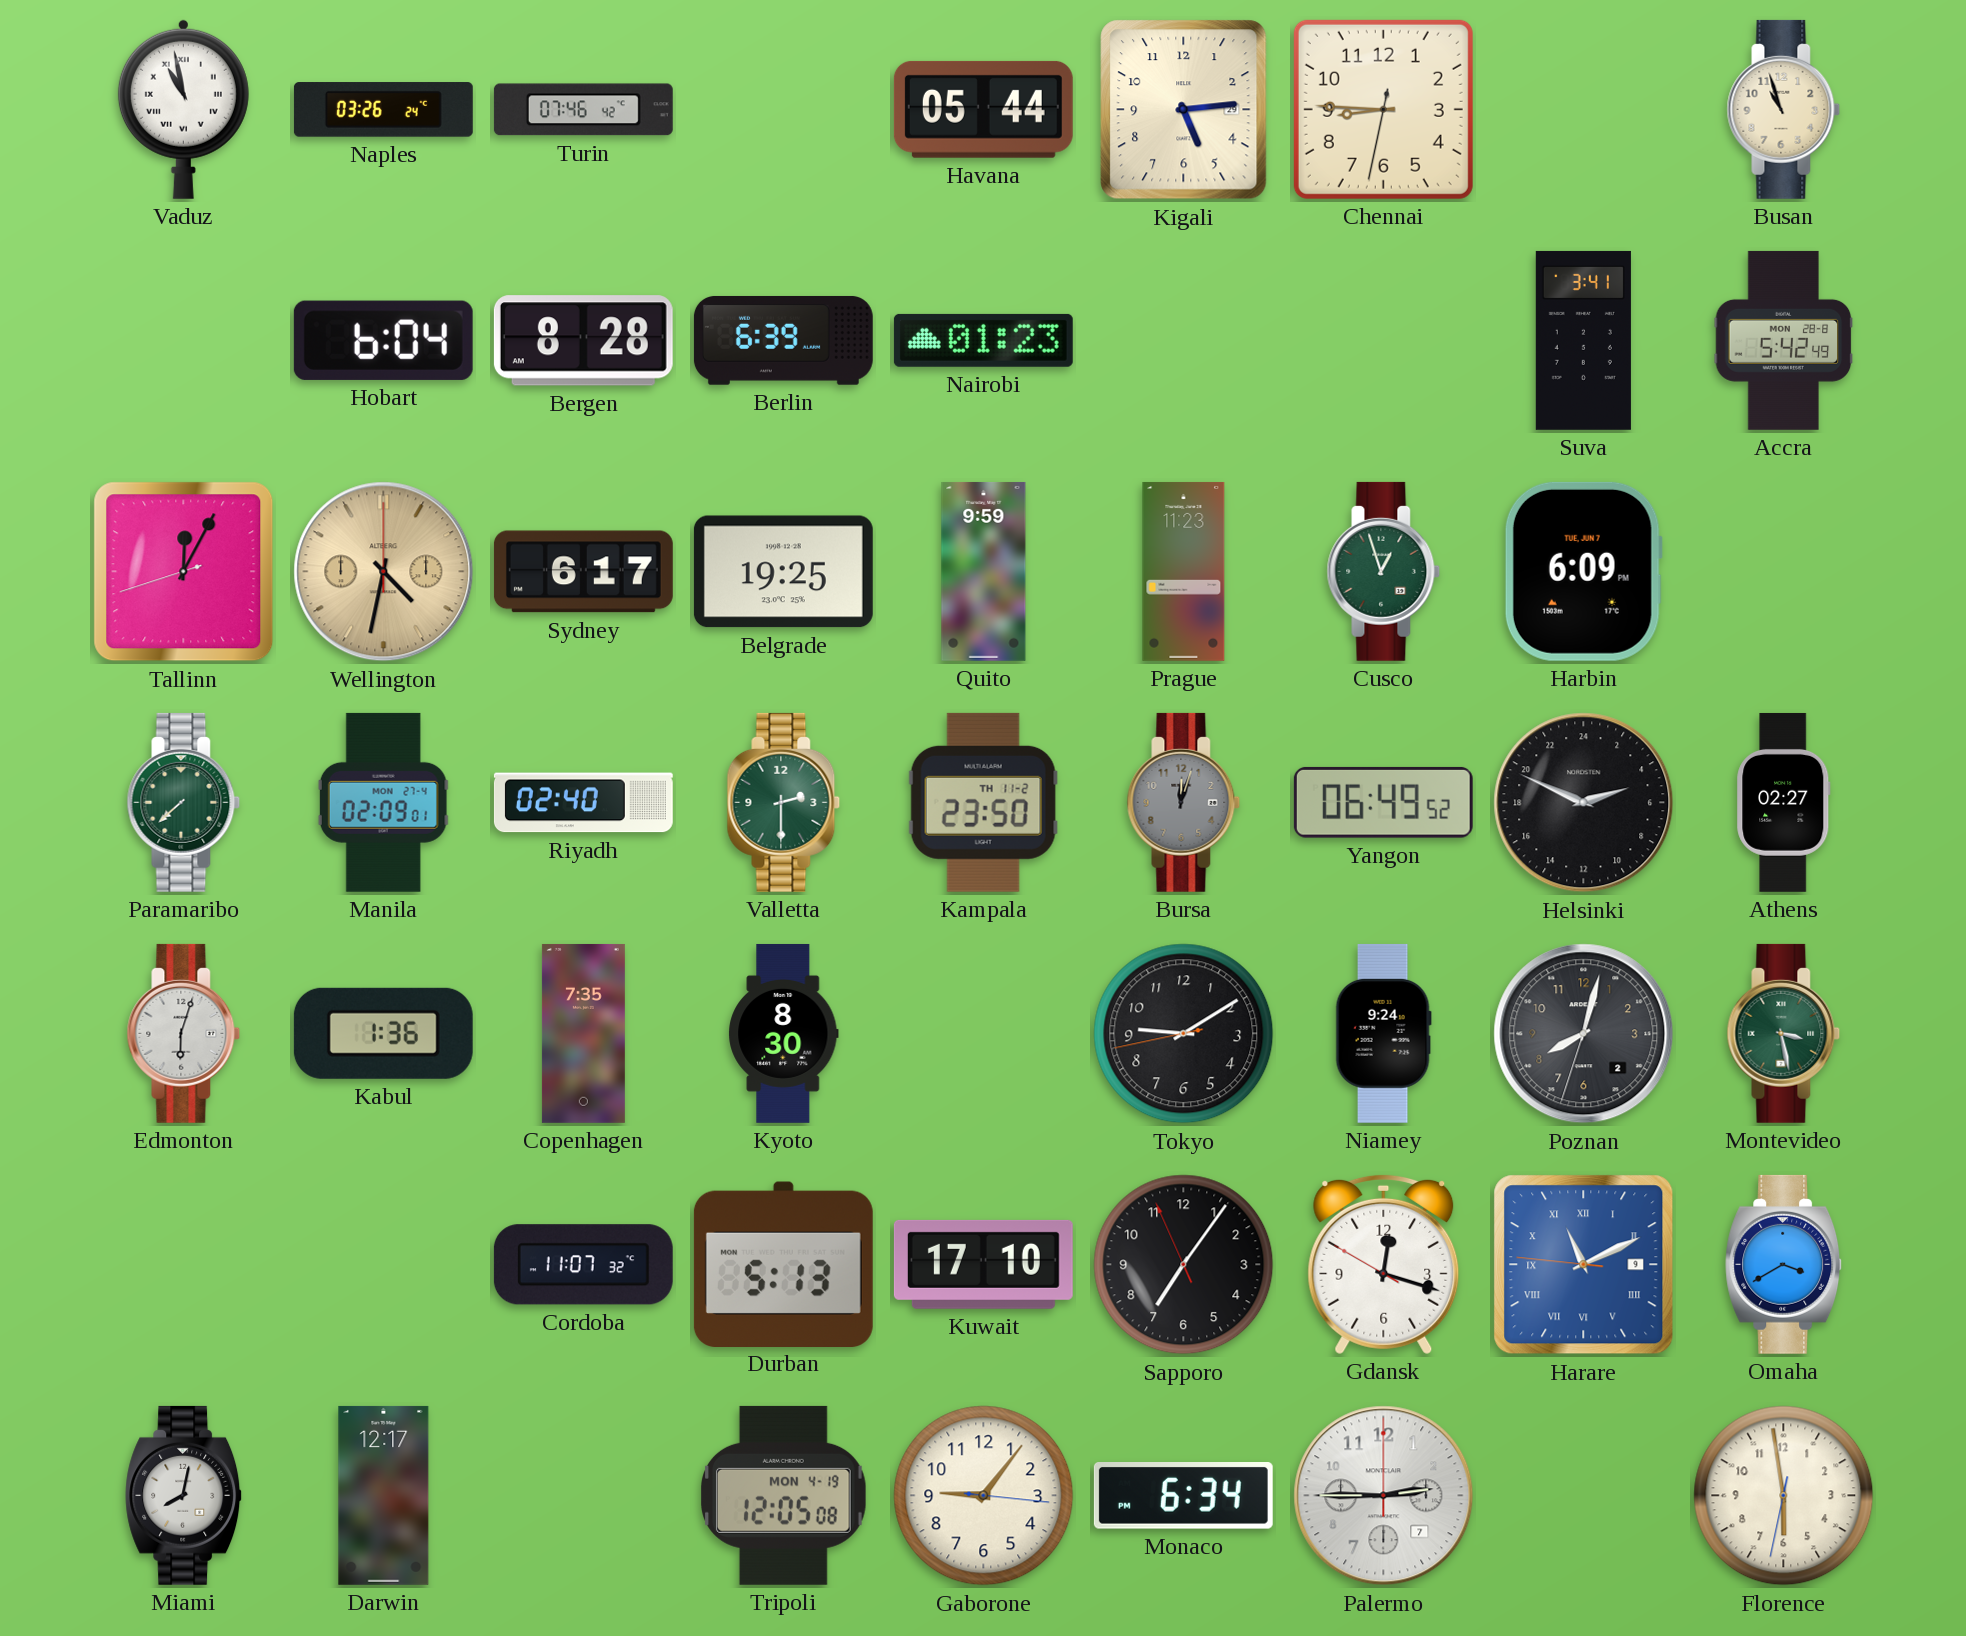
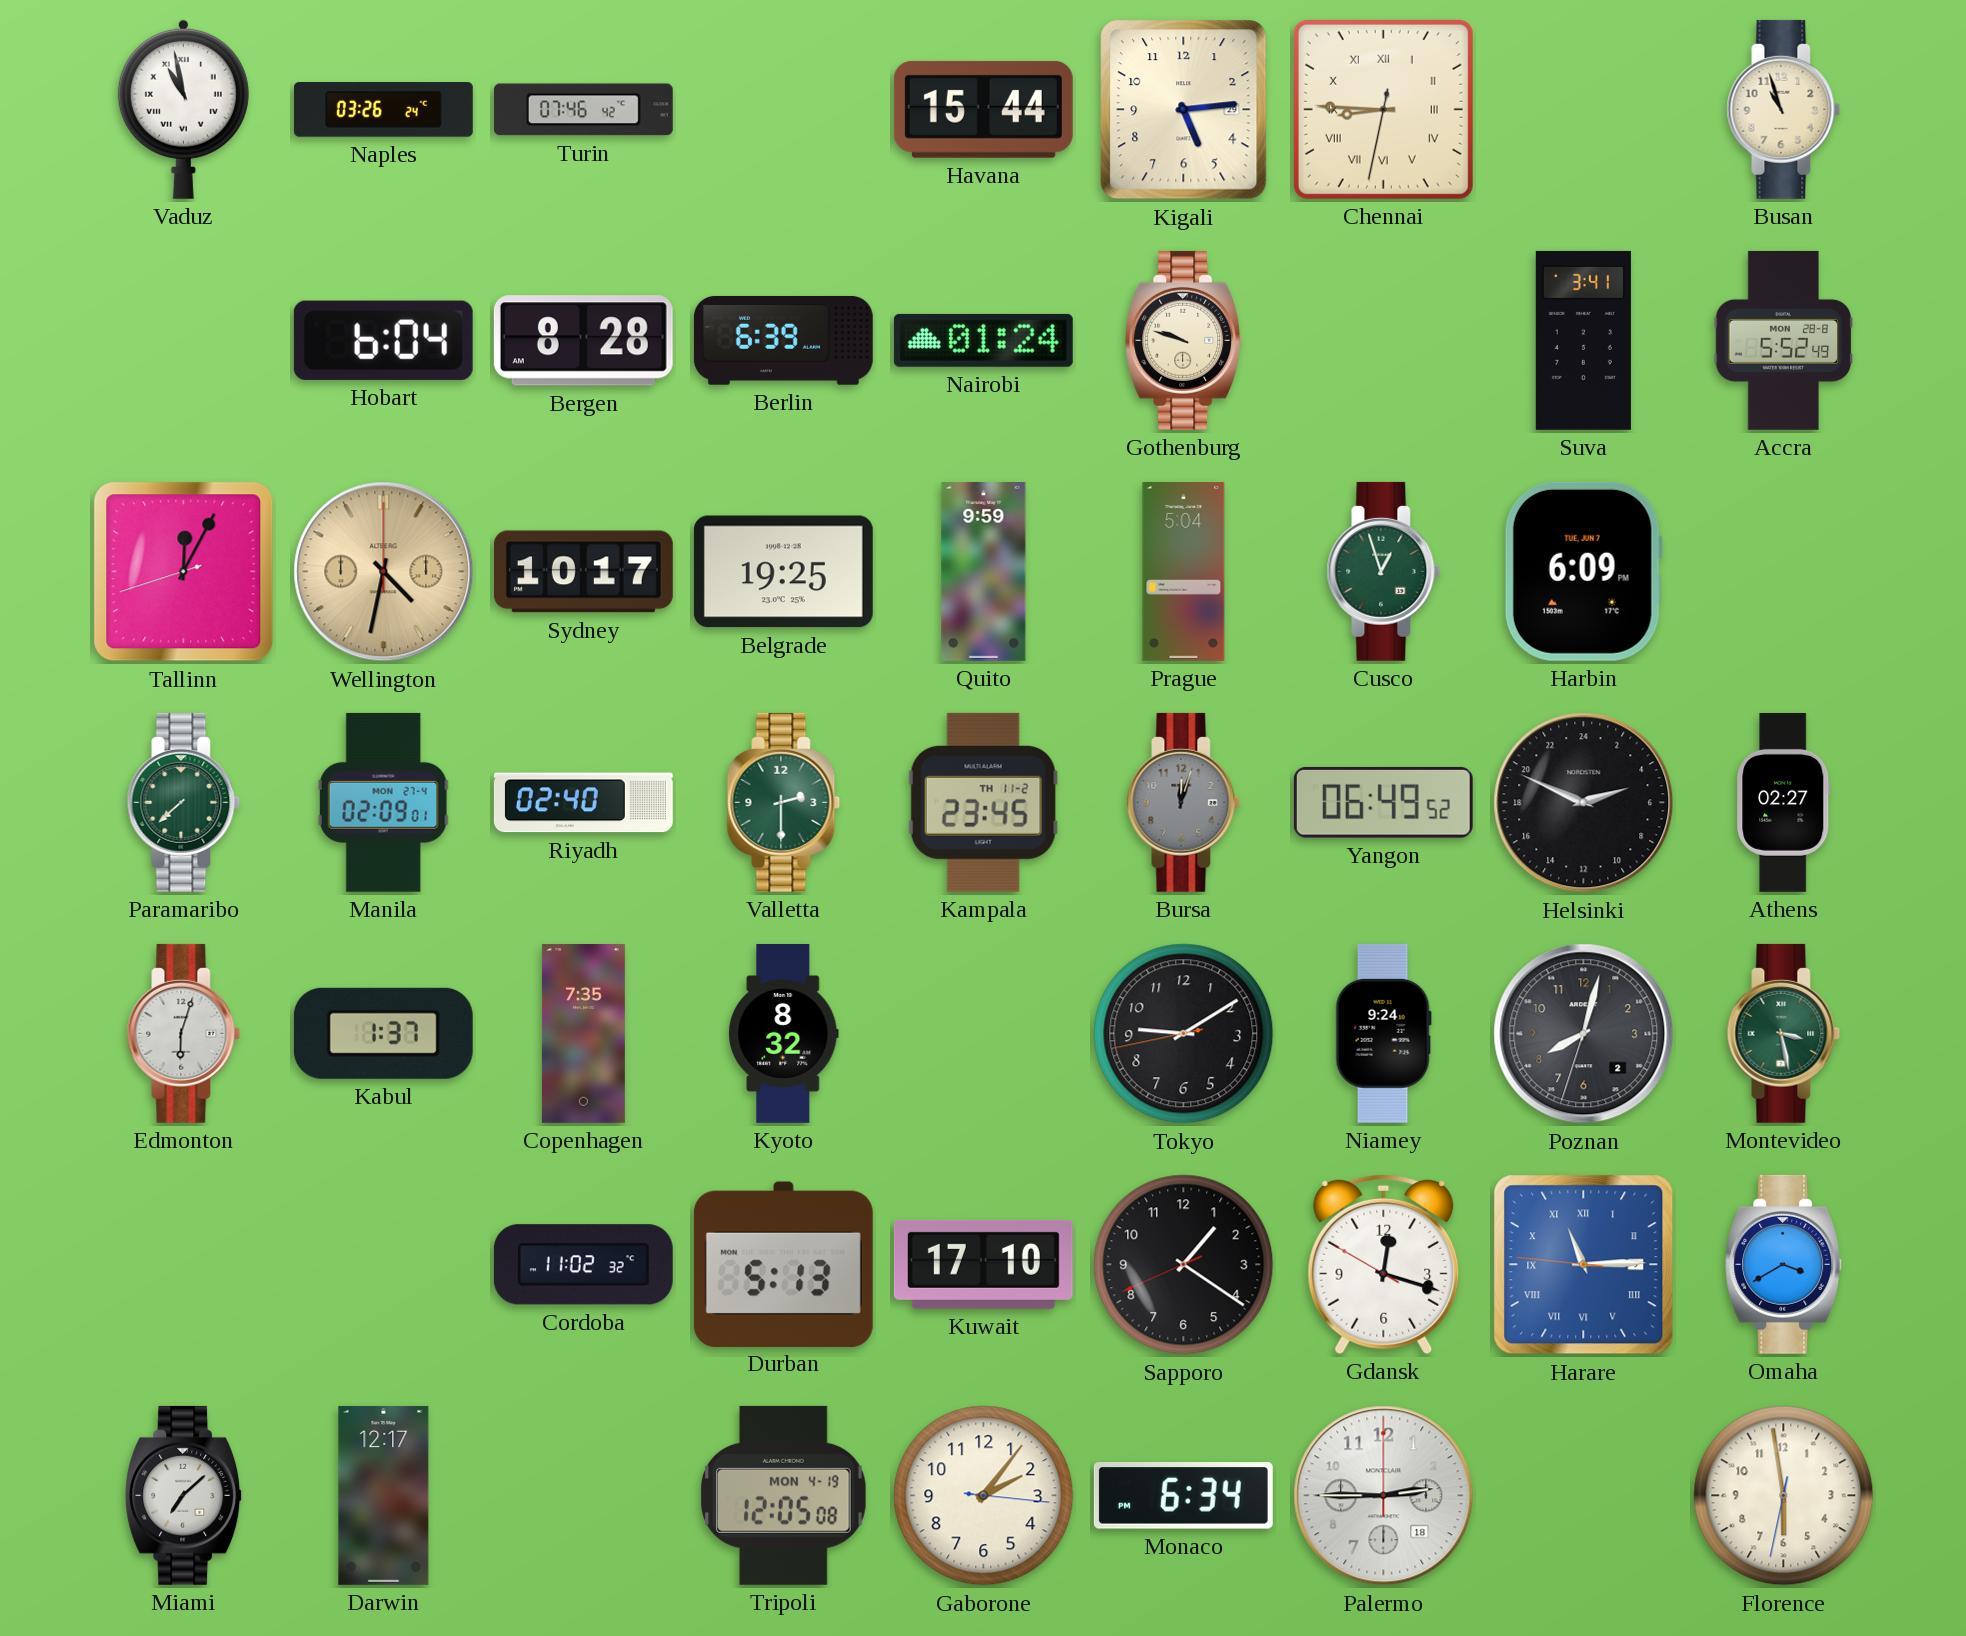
Havana: 05:44 -> 15:44 (983, 109)
Chennai numerals: Arabic -> Roman (1383, 109)
Nairobi: 01:23 -> 01:24 (983, 340)
Gothenburg: none -> 9:48 (1184, 340)
Accra: 5:42 -> 5:52 (1784, 340)
Sydney: 6:17 -> 10:17 (583, 572)
Prague: 11:23 -> 5:04 (1184, 571)
Kampala: 23:50 -> 23:45 (983, 802)
Kabul: 1:36 -> 1:37 (383, 1033)
Kyoto: 8:30 -> 8:32 (784, 1033)
Cordoba: 11:07 -> 11:02 (583, 1265)
Sapporo: 7:05 -> 1:20 (1184, 1265)
Harare: 11:10 -> 11:14 (1584, 1265)
Miami: 8:02 -> 7:08 (184, 1495)
Gaborone: 9:06 -> 2:06 (984, 1496)
Palermo date: 7 -> 18 (1384, 1496)
